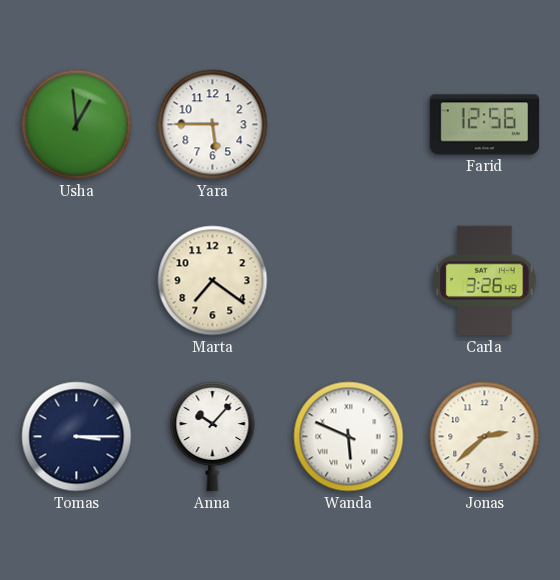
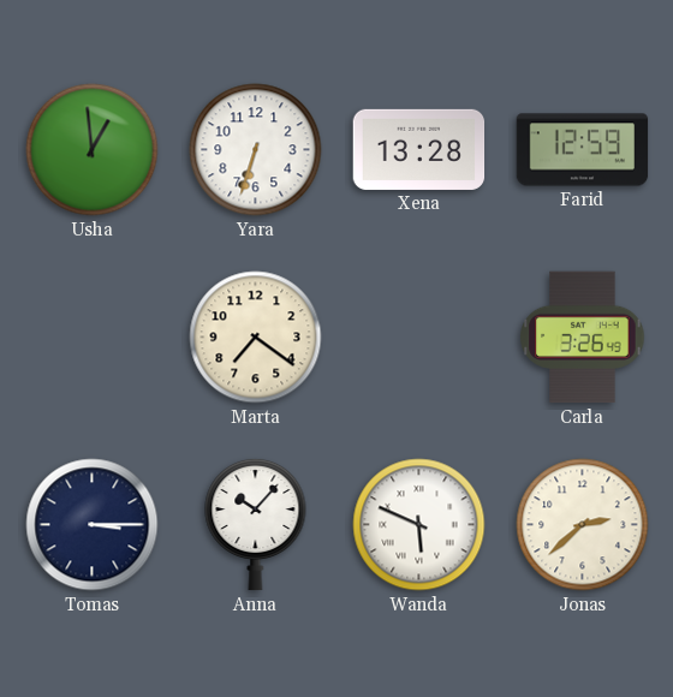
Yara: 5:45 -> 6:33 (256, 150)
Xena: none -> 13:28 (419, 149)
Farid: 12:56 -> 12:59 (583, 150)
